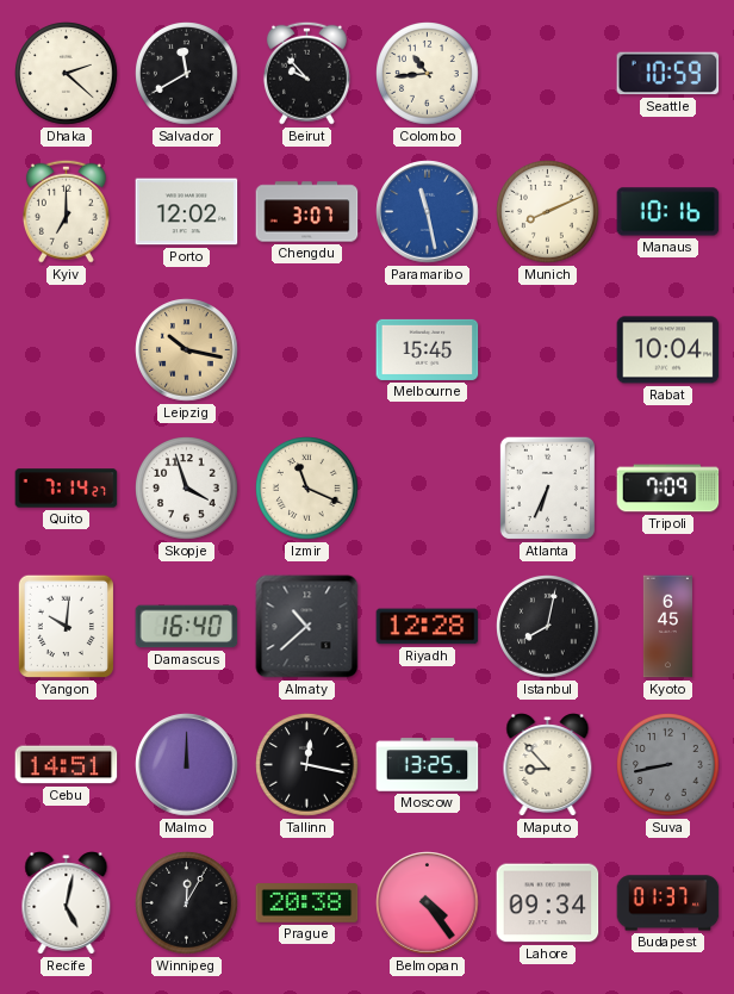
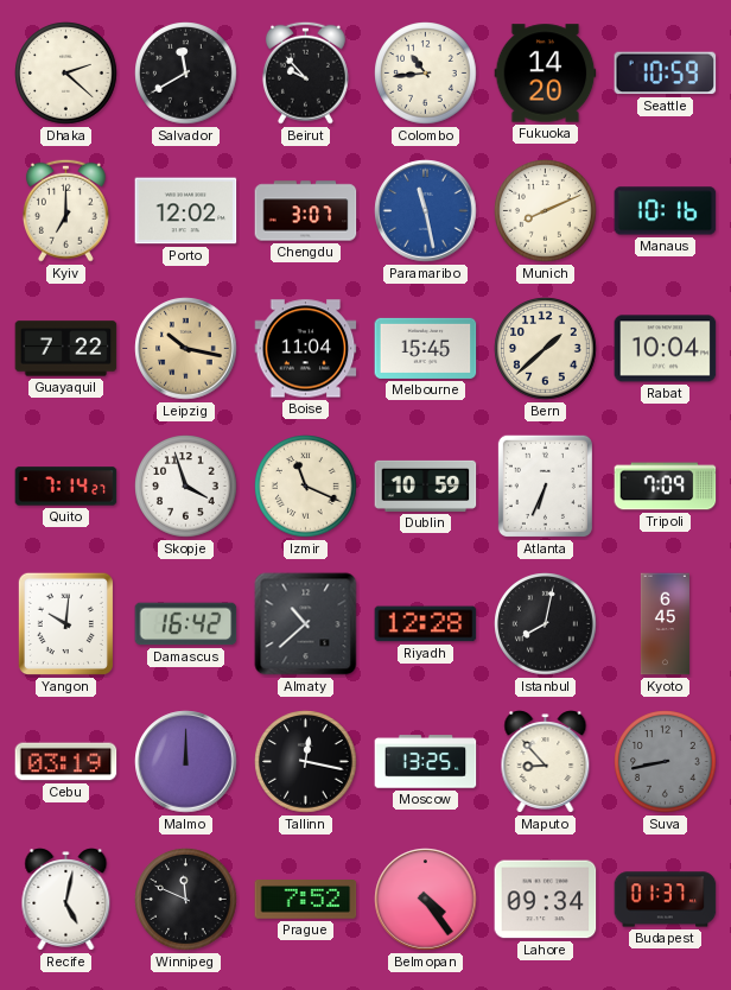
Fukuoka: none -> 14:20 (546, 74)
Guayaquil: none -> 7:22 (66, 349)
Boise: none -> 11:04 (306, 349)
Bern: none -> 1:38 (546, 349)
Dublin: none -> 10:59 (426, 486)
Damascus: 16:40 -> 16:42 (186, 624)
Cebu: 14:51 -> 03:19 (66, 762)
Winnipeg: 12:05 -> 11:49 (186, 900)
Prague: 20:38 -> 7:52 (306, 900)
